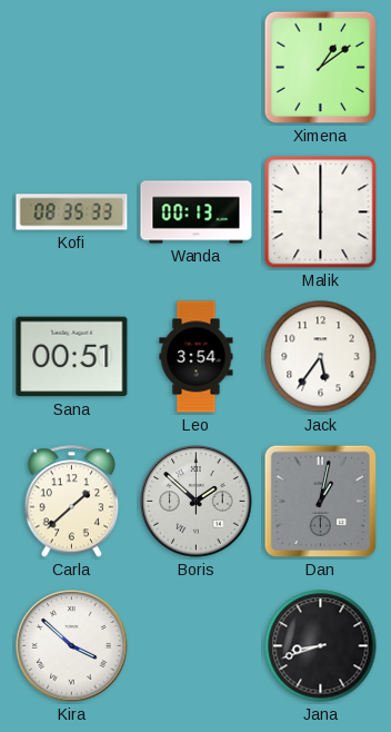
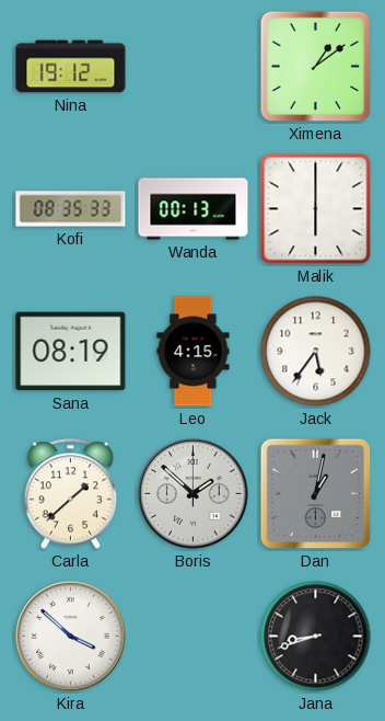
Nina: none -> 19:12 (71, 67)
Sana: 00:51 -> 08:19 (71, 352)
Leo: 3:54 -> 4:15 (194, 352)
